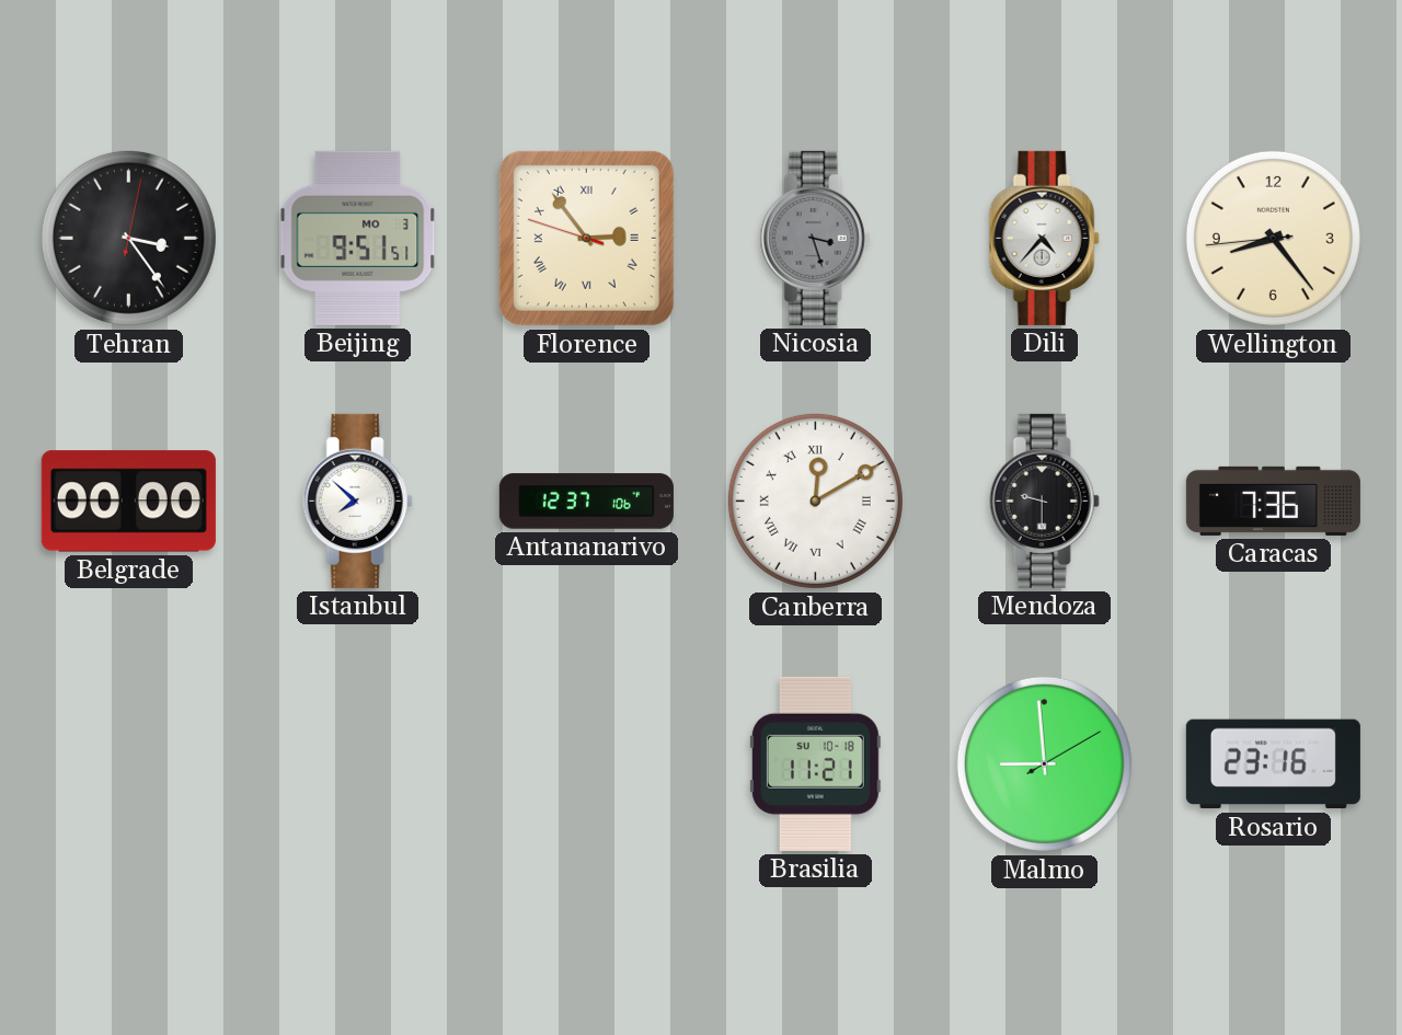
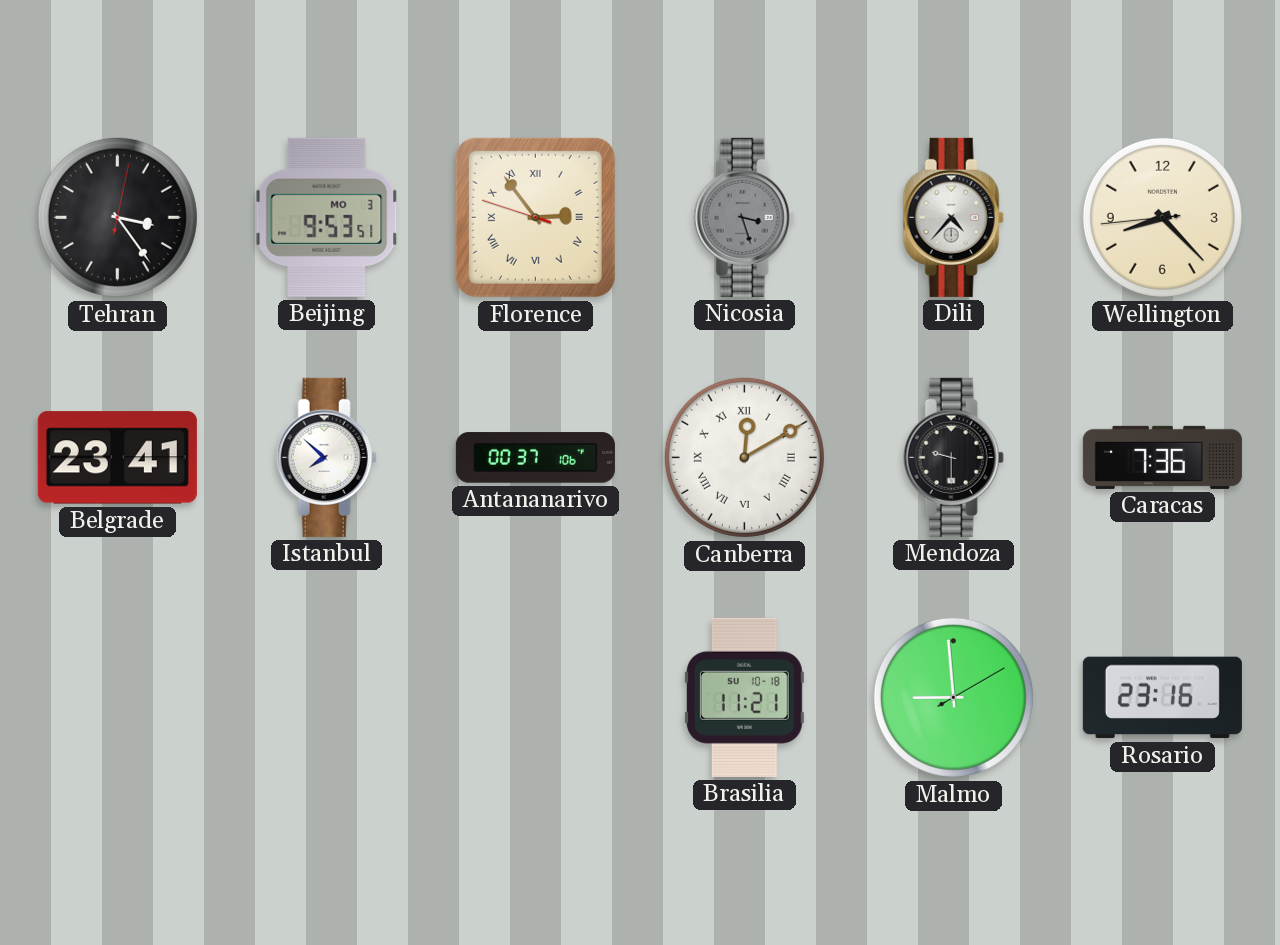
Beijing: 9:51 -> 9:53 (327, 217)
Wellington: 8:23 -> 8:22 (1162, 217)
Belgrade: 00:00 -> 23:41 (117, 458)
Antananarivo: 12:37 -> 00:37 (535, 458)
